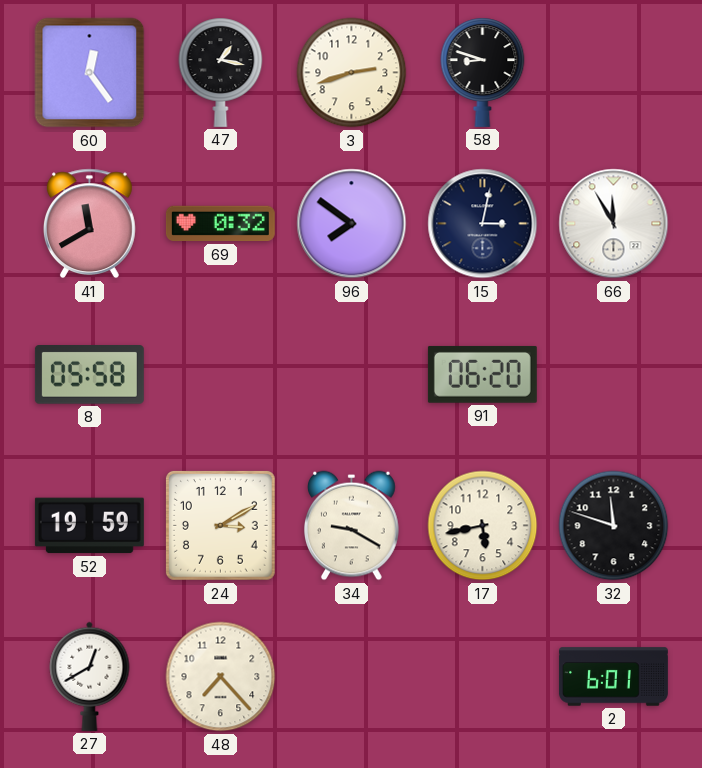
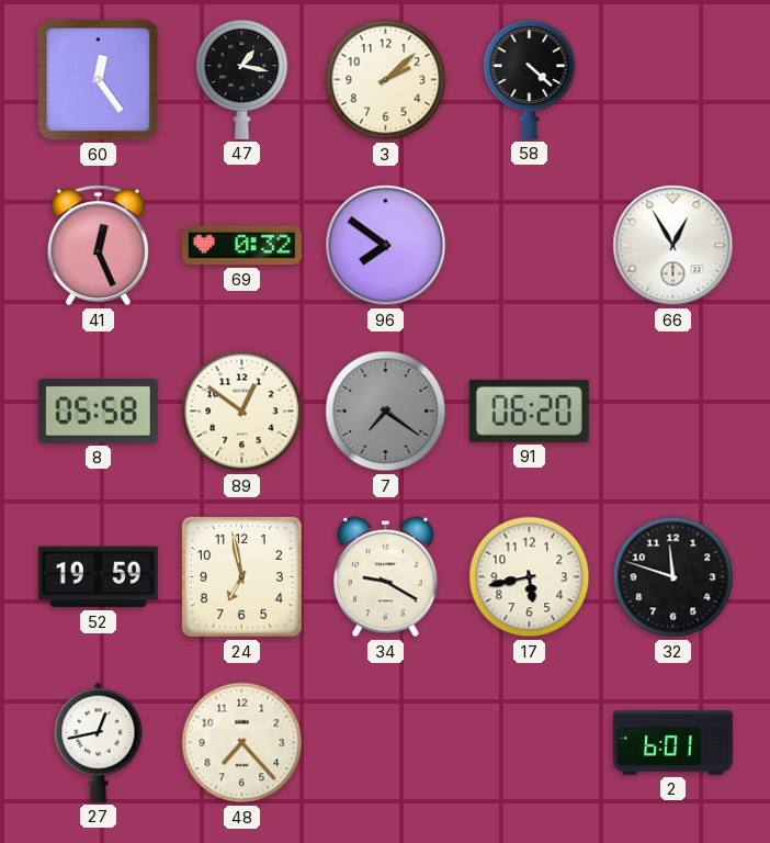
3: 2:42 -> 2:08 (386, 80)
58: 8:48 -> 4:22 (530, 79)
41: 11:40 -> 12:26 (98, 246)
15: 3:02 -> none (483, 224)
66: 11:55 -> 12:55 (673, 246)
89: none -> 12:51 (242, 412)
7: none -> 7:21 (386, 412)
24: 3:10 -> 6:58 (241, 576)
27: 12:40 -> 12:43 (99, 742)
